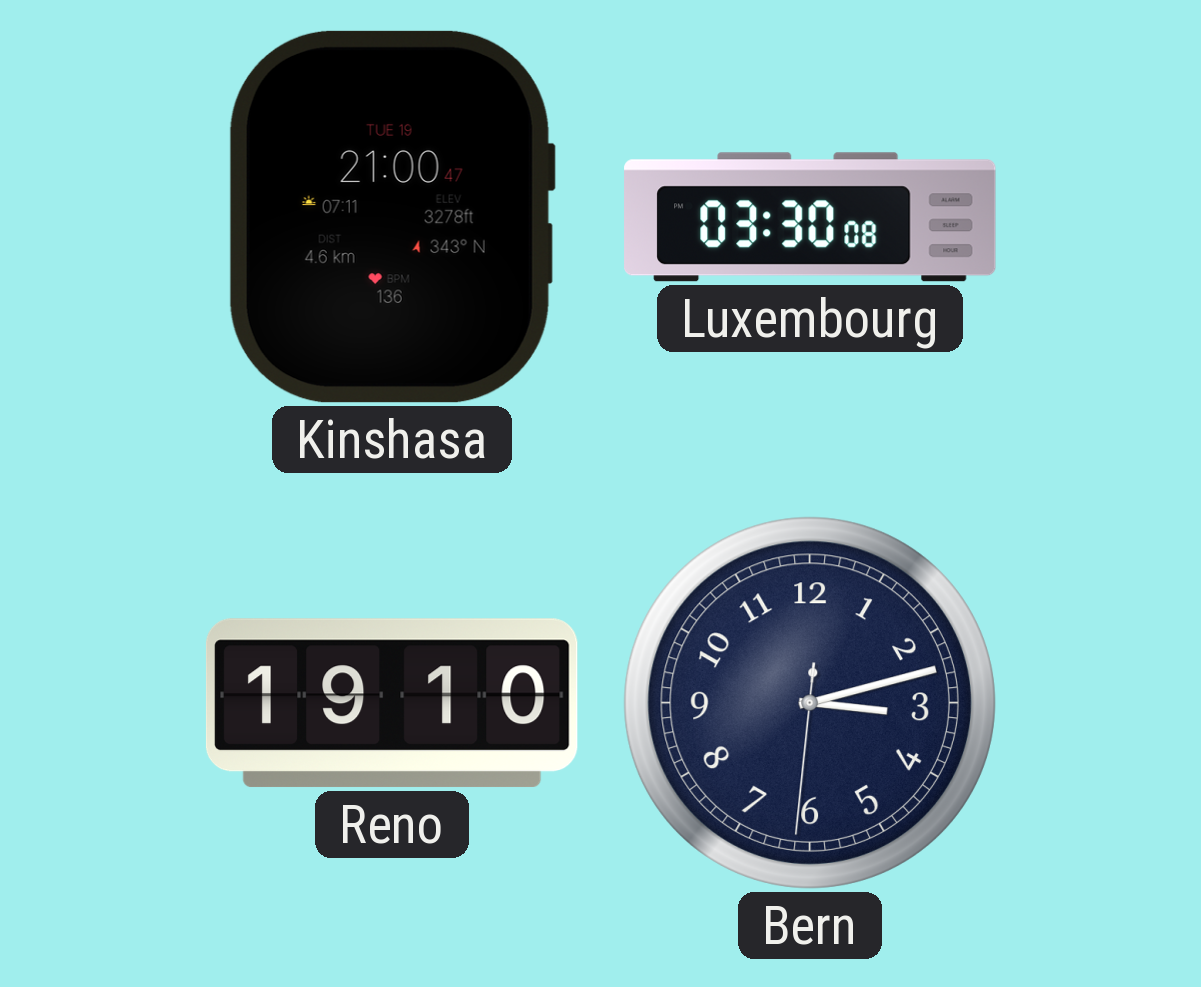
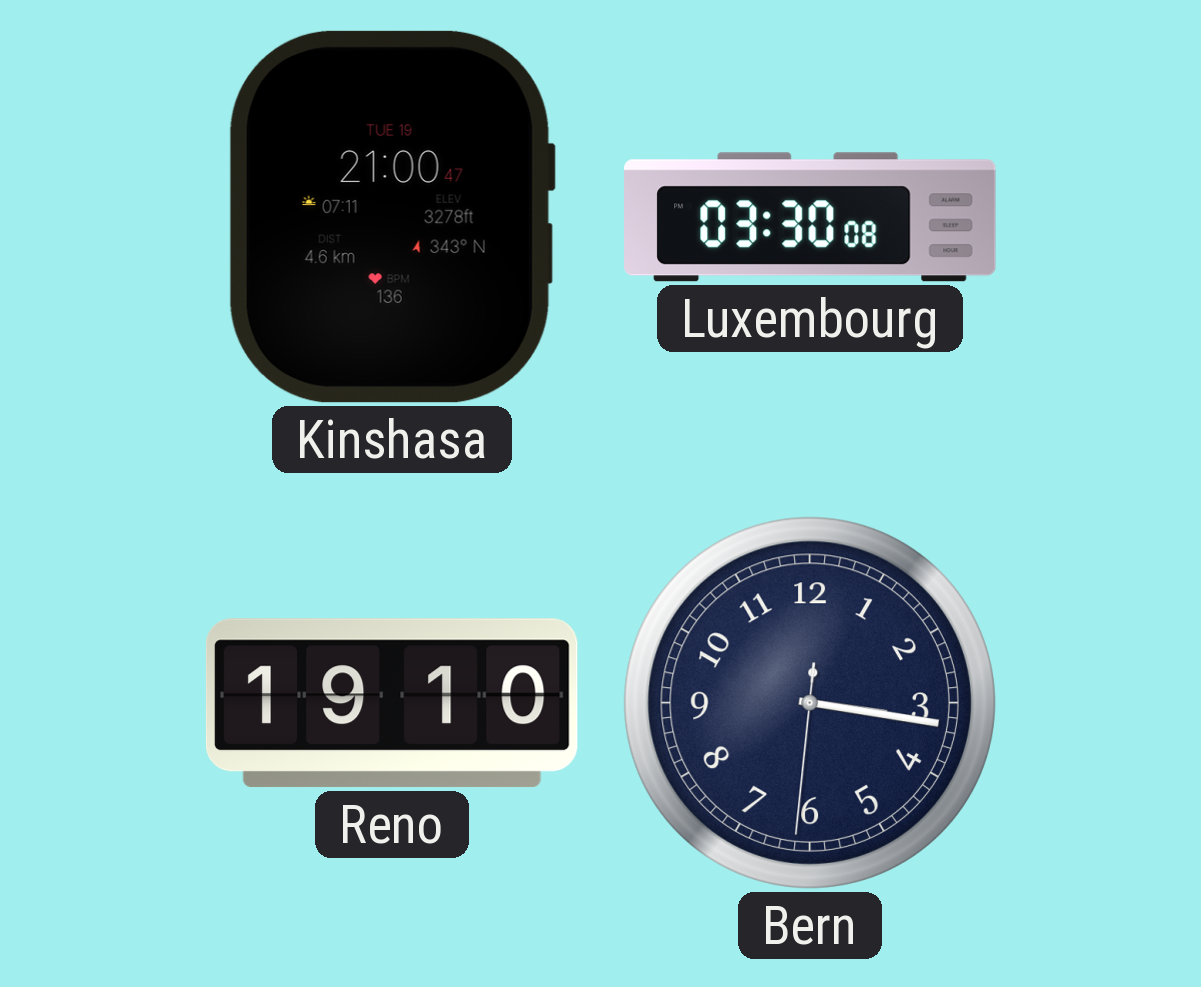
Bern: 3:12 -> 3:16 (810, 703)
